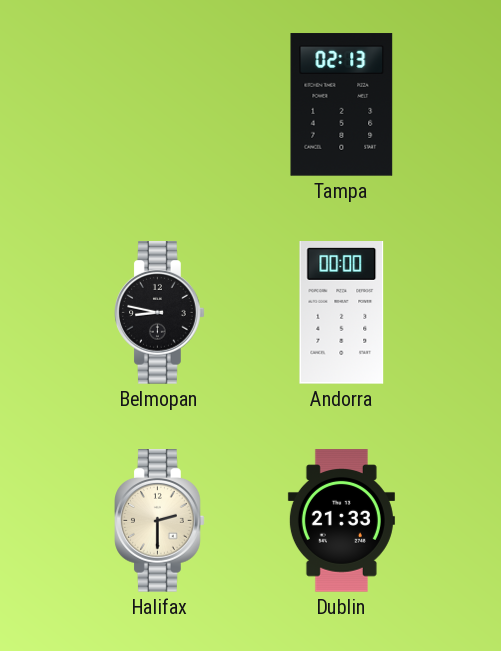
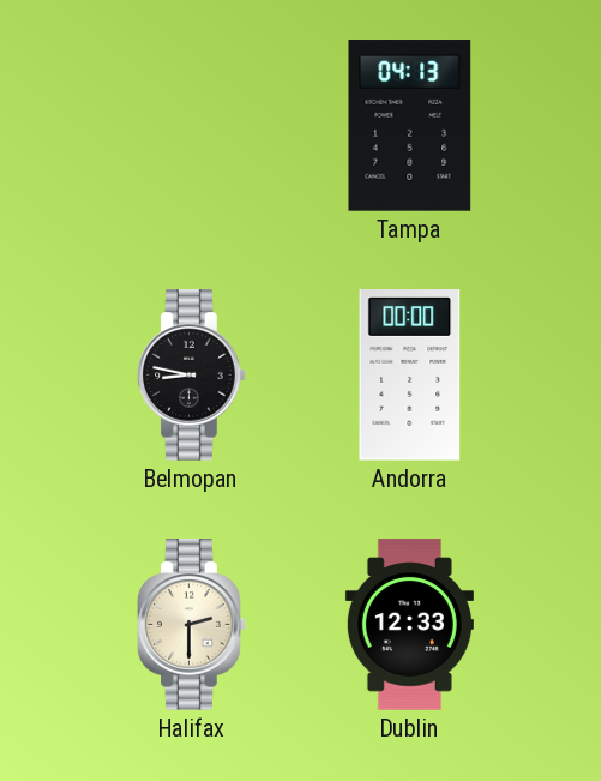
Tampa: 02:13 -> 04:13 (410, 126)
Dublin: 21:33 -> 12:33 (409, 625)
